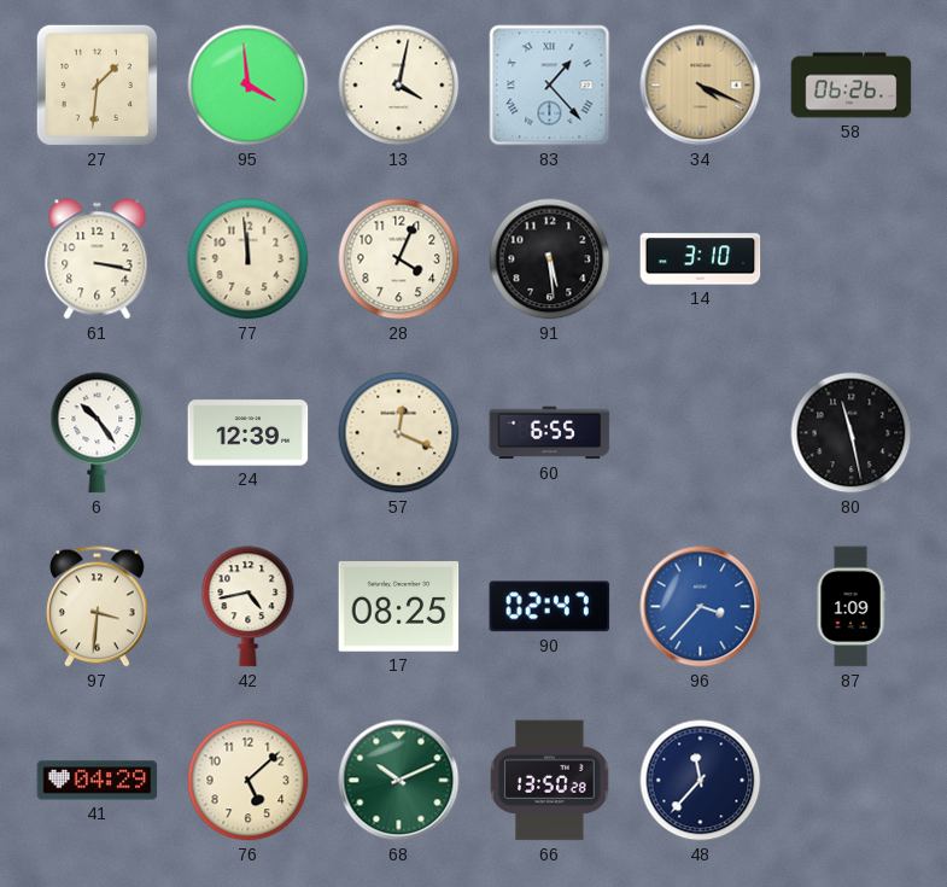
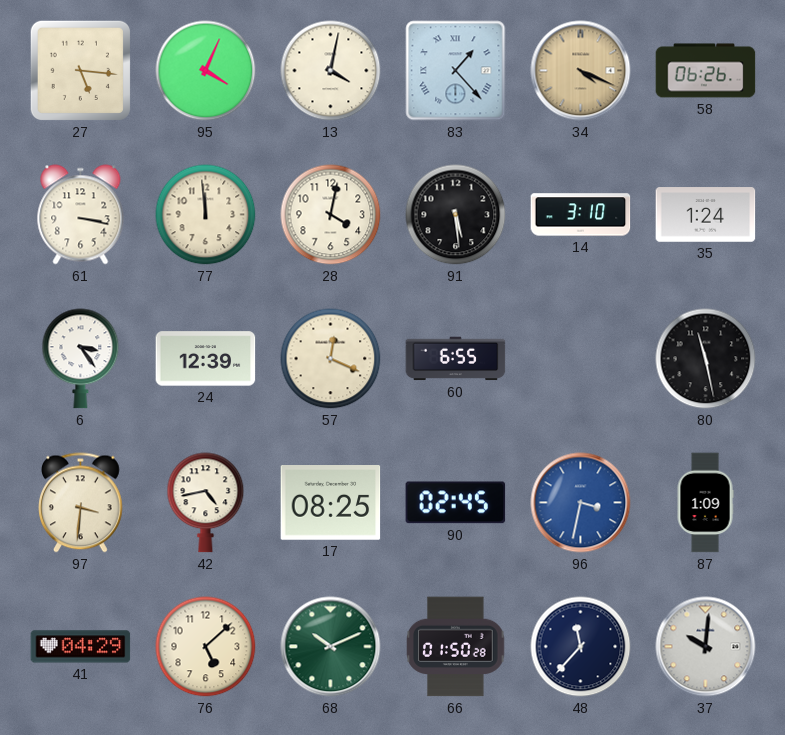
27: 1:31 -> 5:16 (80, 70)
95: 3:59 -> 4:04 (206, 71)
28: 4:04 -> 4:02 (331, 215)
35: none -> 1:24 (706, 215)
6: 10:24 -> 3:24 (81, 359)
90: 02:47 -> 02:45 (456, 503)
96: 3:37 -> 3:32 (581, 503)
66: 13:50 -> 01:50 (456, 647)
37: none -> 10:01 (706, 647)
